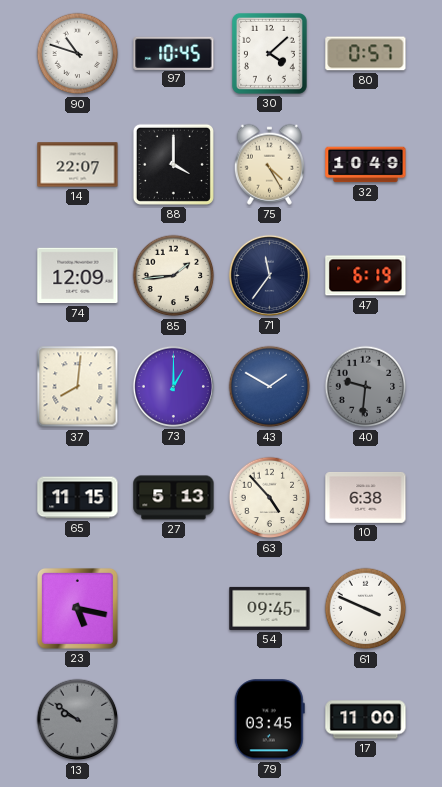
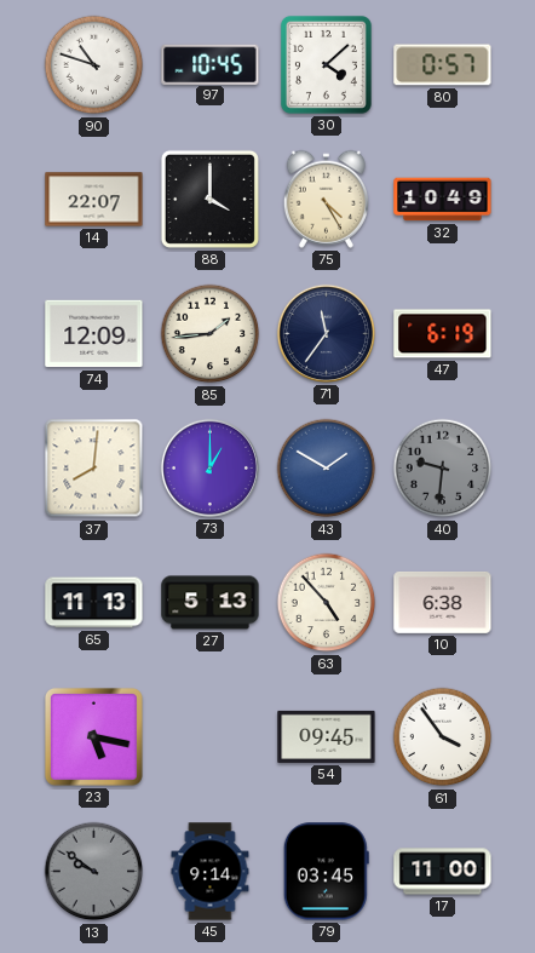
65: 11:15 -> 11:13 (94, 603)
61: 3:49 -> 3:54 (443, 737)
45: none -> 9:14 (211, 872)
